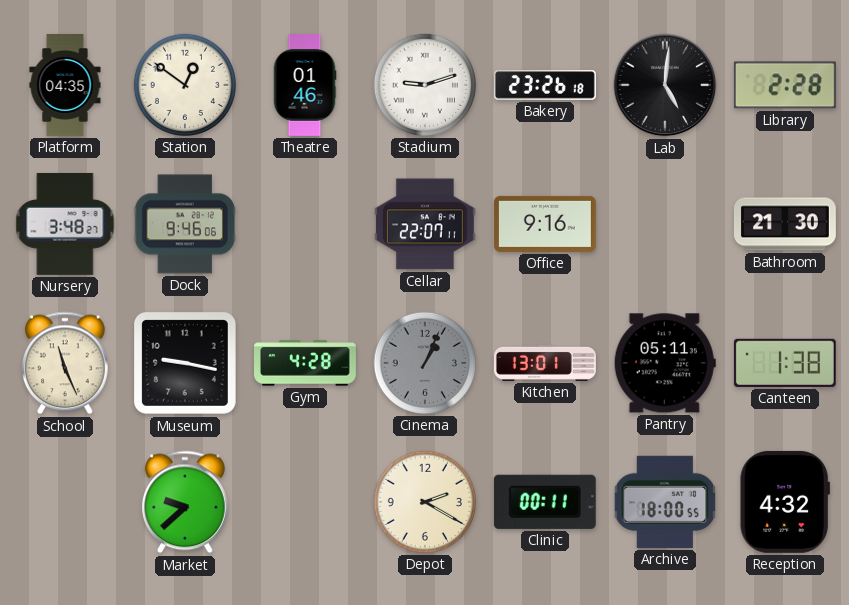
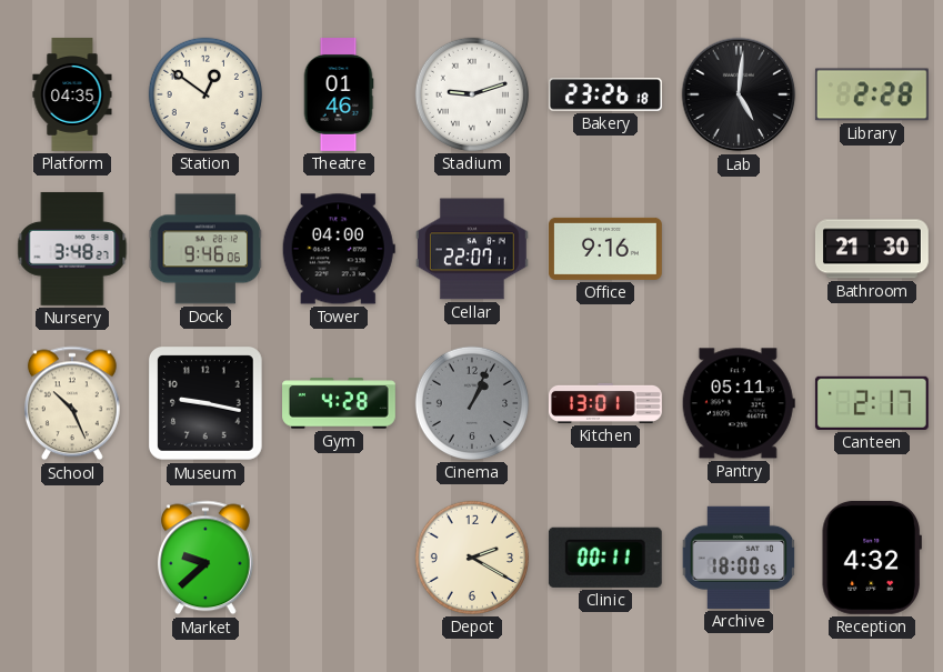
Tower: none -> 04:00 (339, 249)
School: 11:26 -> 10:26 (72, 403)
Canteen: 1:38 -> 2:17 (872, 403)
